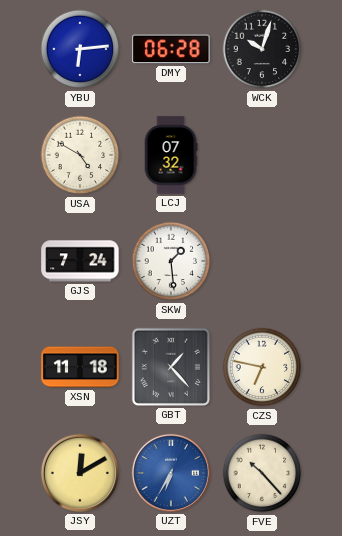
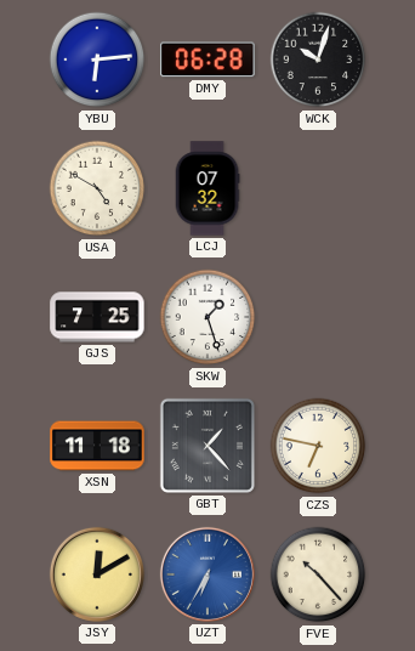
GJS: 7:24 -> 7:25 (97, 317)
SKW: 1:29 -> 1:27 (207, 317)
